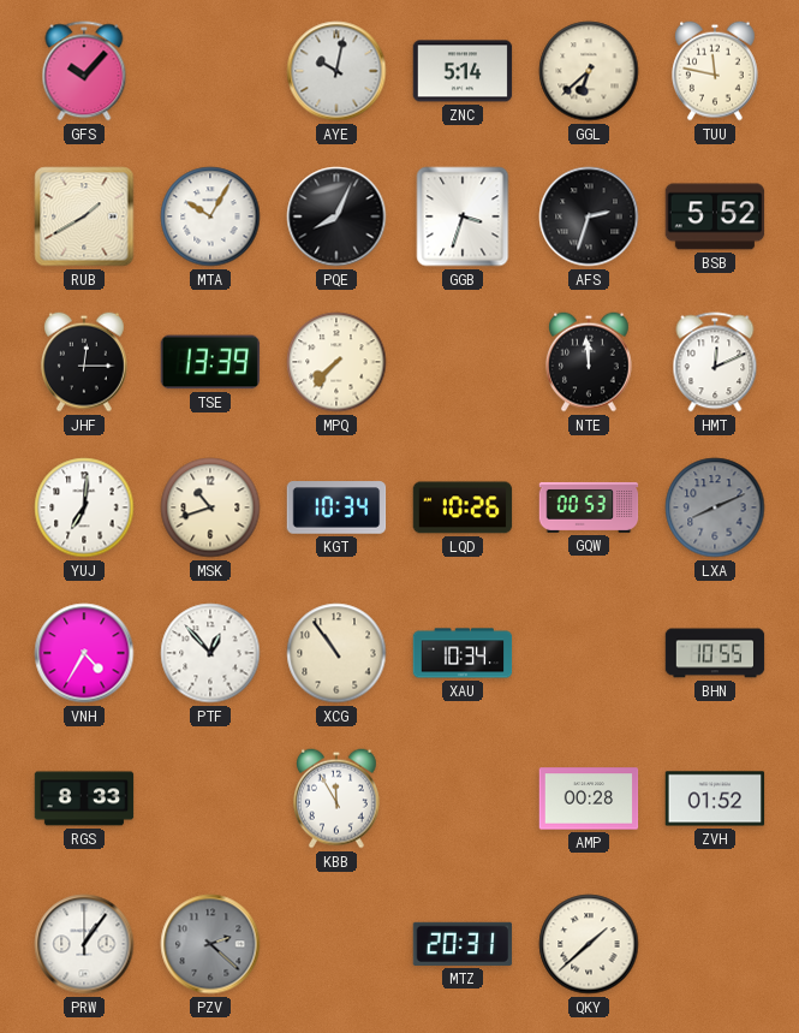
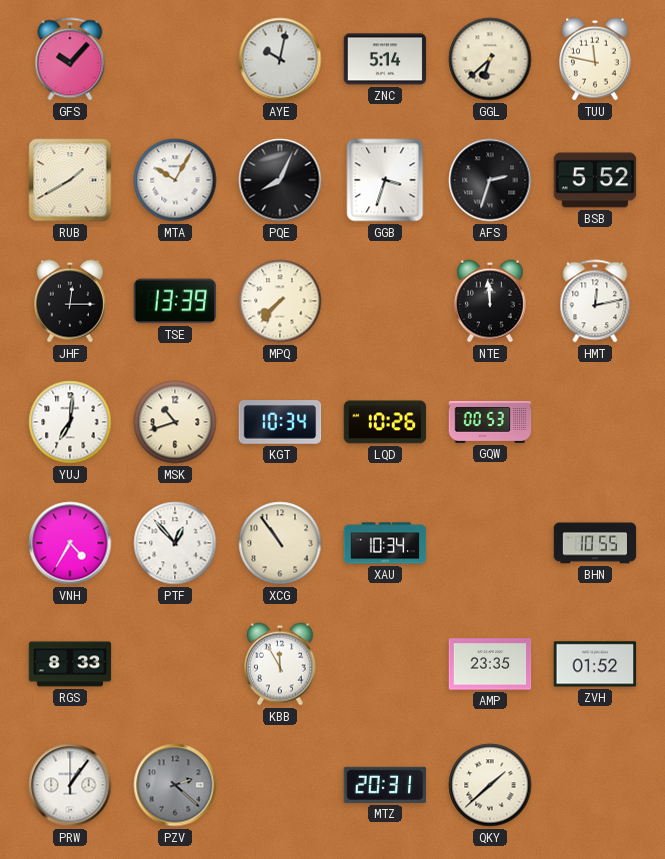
HMT: 12:11 -> 12:13 (595, 301)
LXA: 8:11 -> none (715, 507)
AMP: 00:28 -> 23:35 (490, 664)
